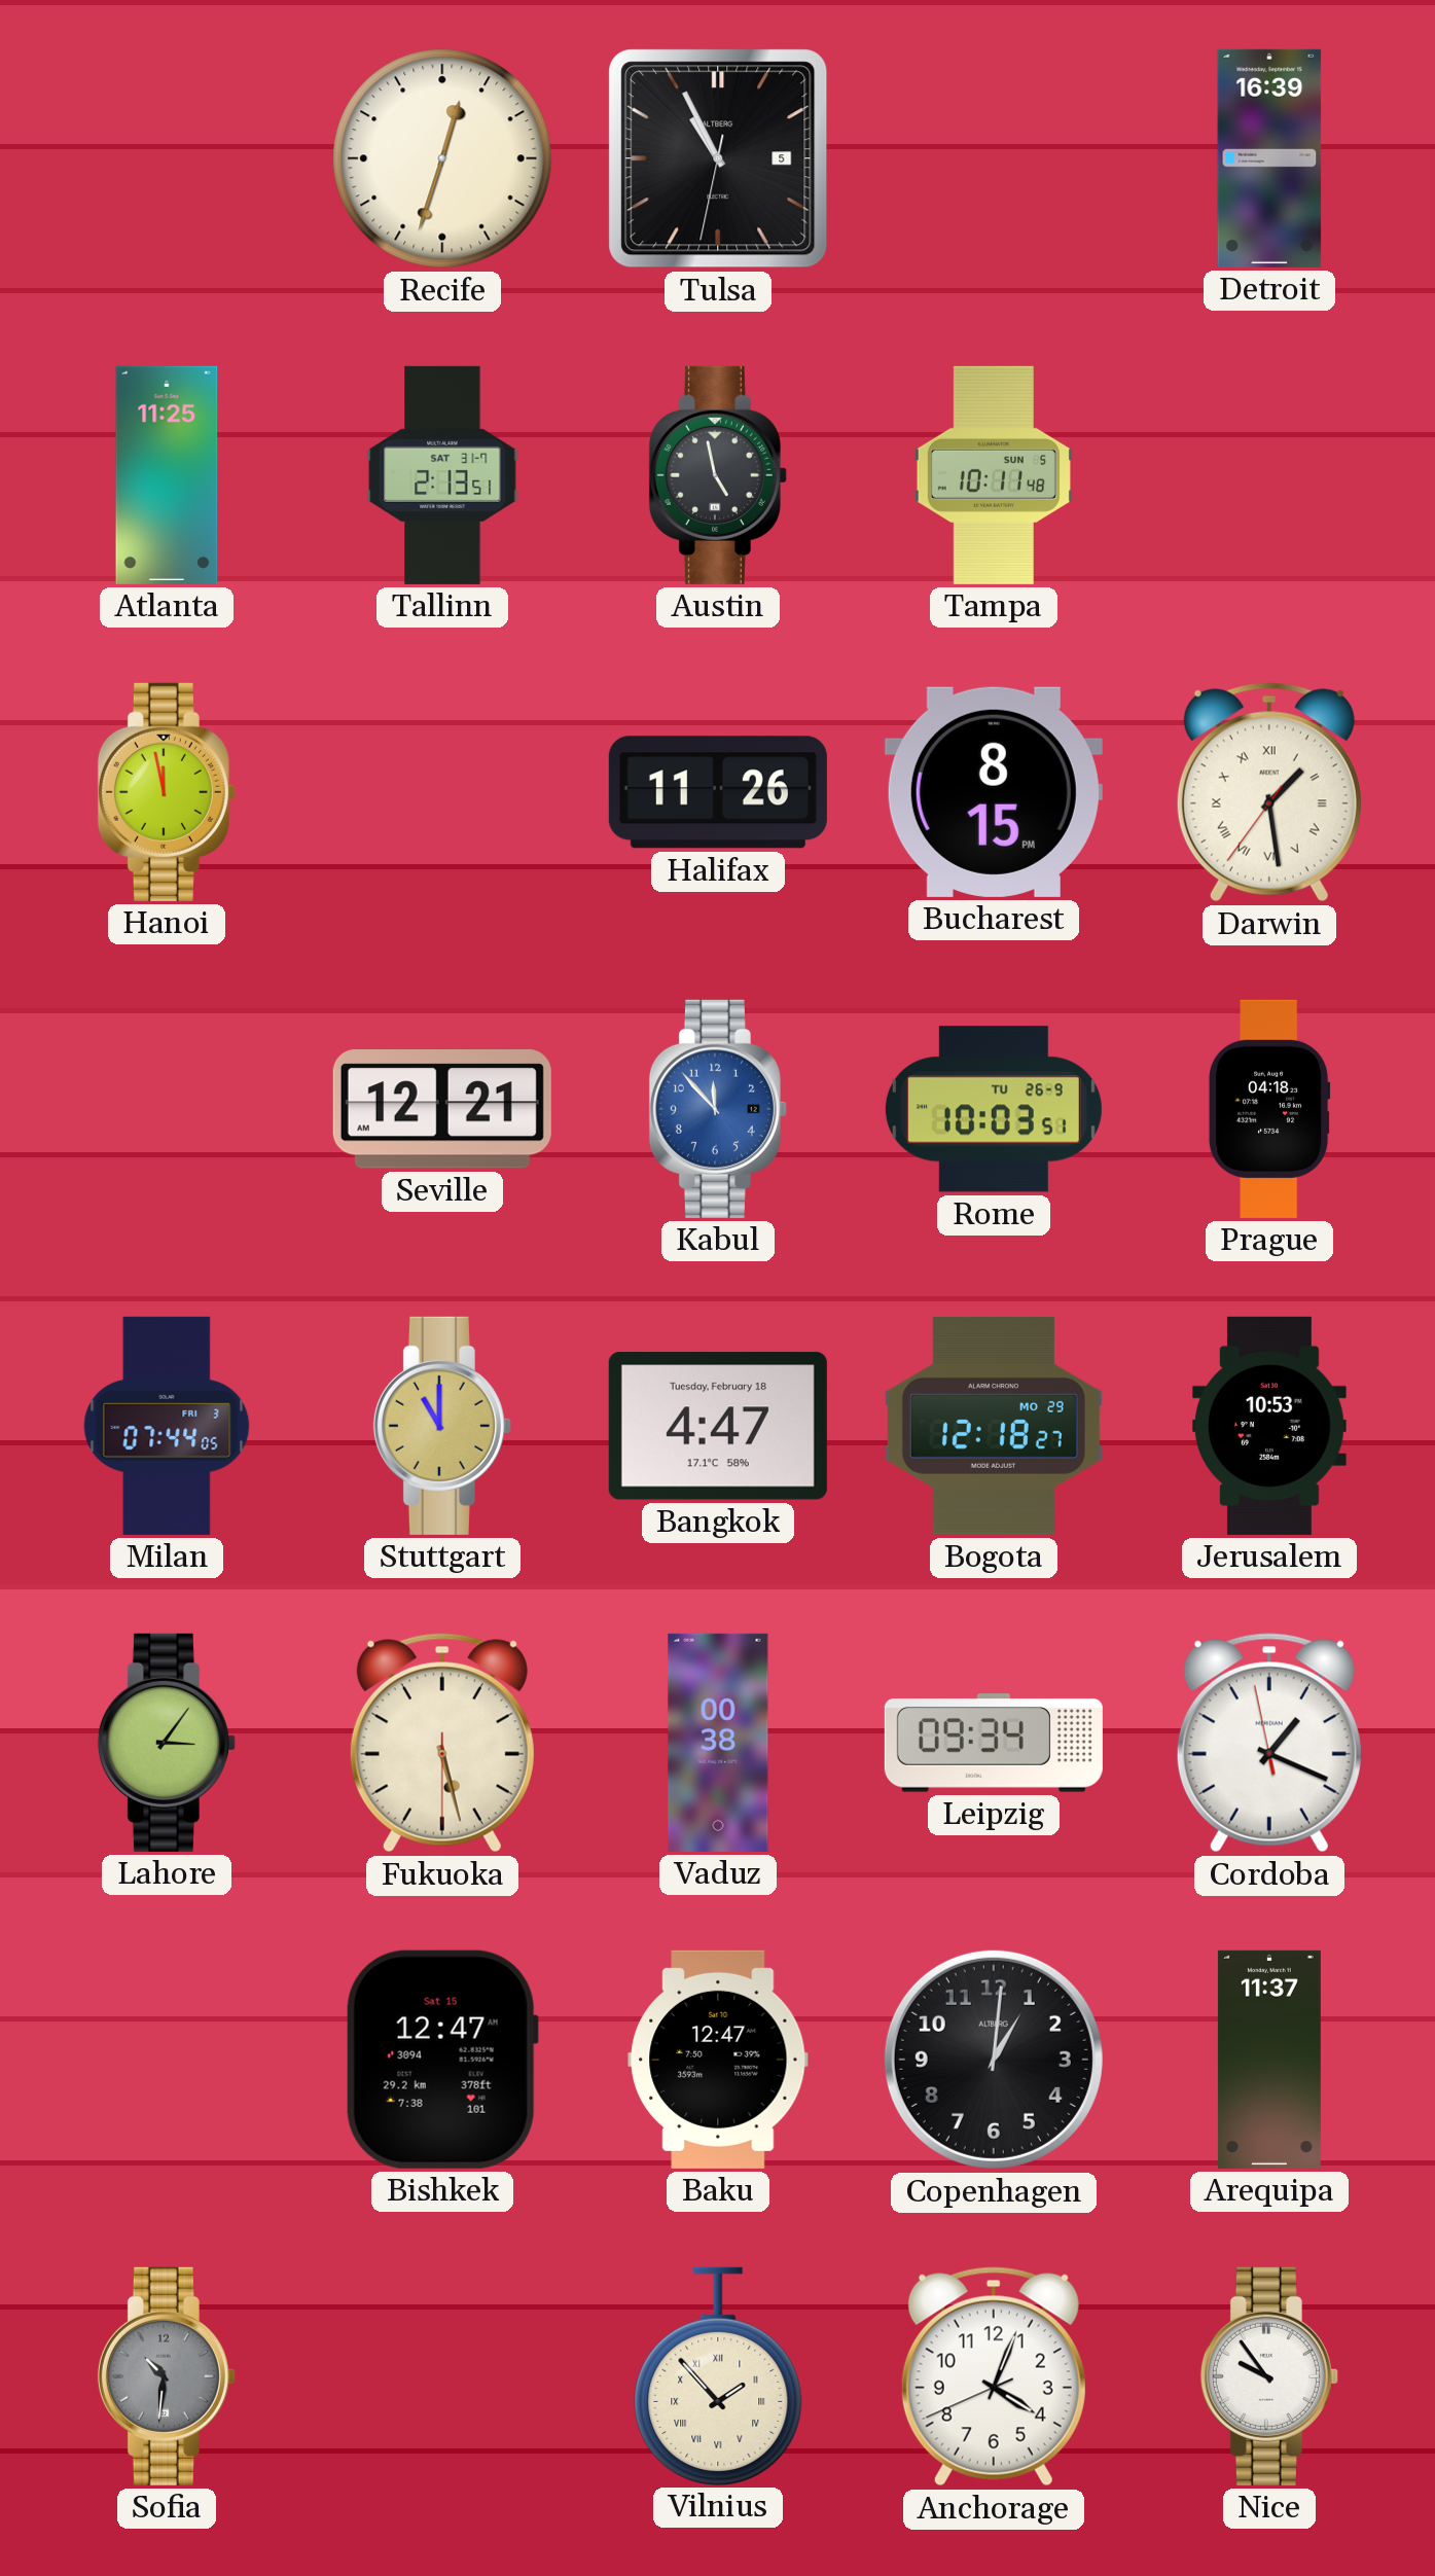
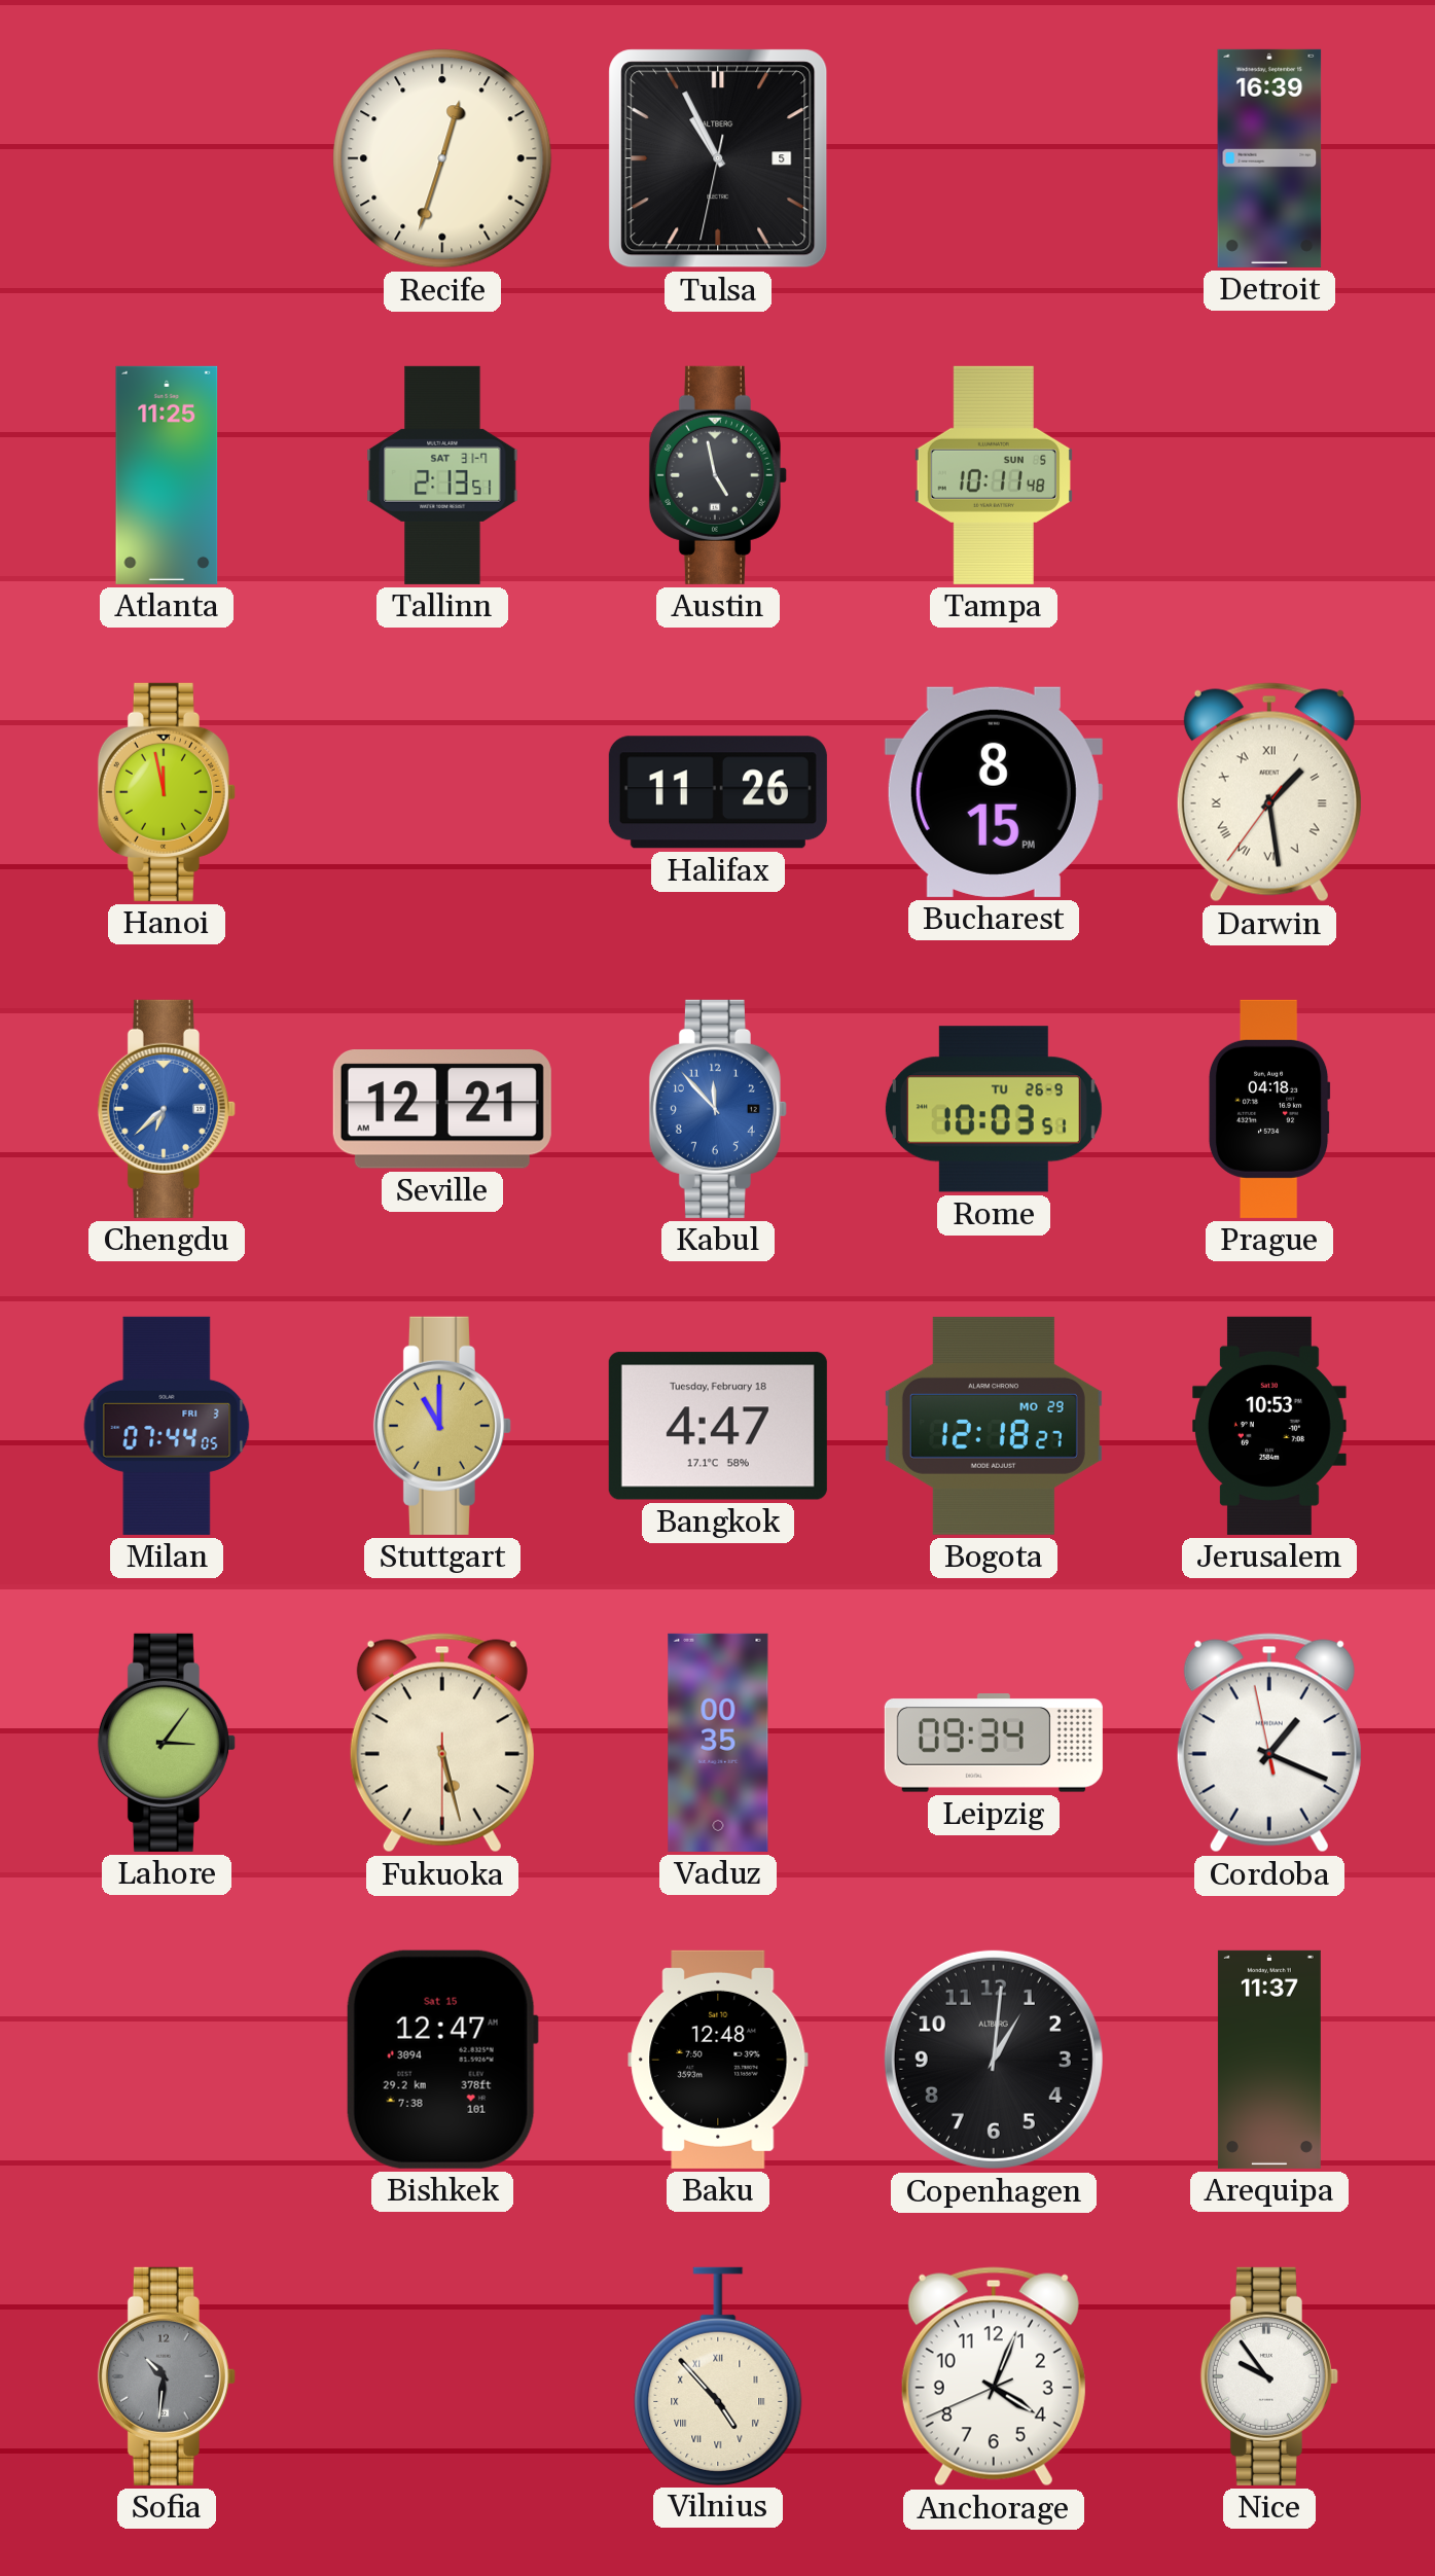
Chengdu: none -> 6:38 (167, 1109)
Vaduz: 00:38 -> 00:35 (718, 1743)
Baku: 12:47 -> 12:48 (718, 2060)
Vilnius: 1:53 -> 4:53 (718, 2375)
